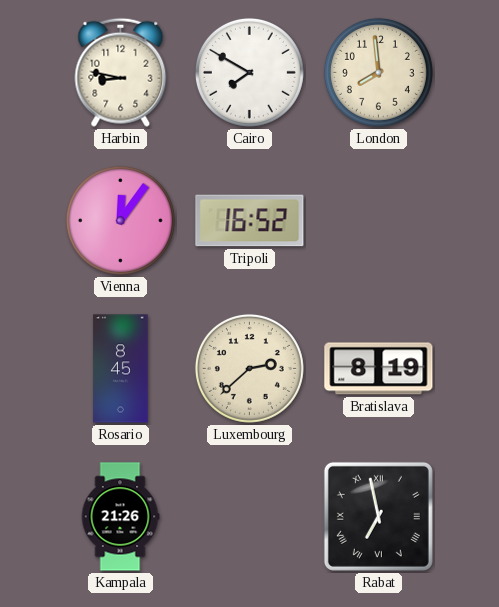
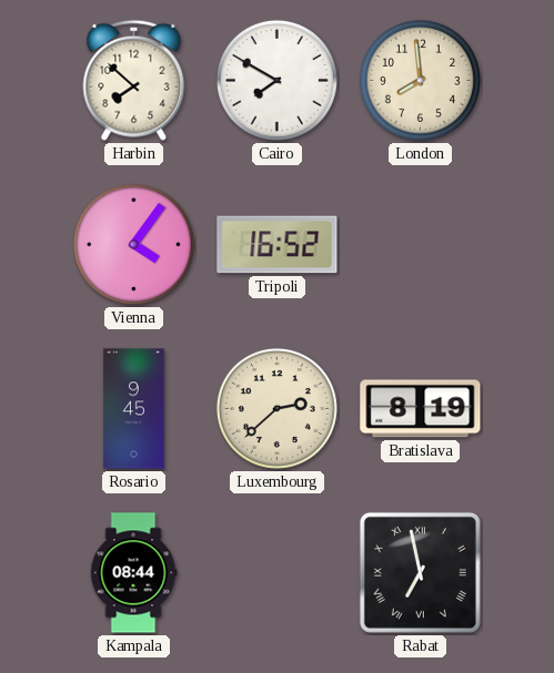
Harbin: 8:47 -> 7:52 (134, 80)
Vienna: 12:06 -> 4:06 (133, 244)
Rosario: 8:45 -> 9:45 (134, 409)
Kampala: 21:26 -> 08:44 (133, 573)
